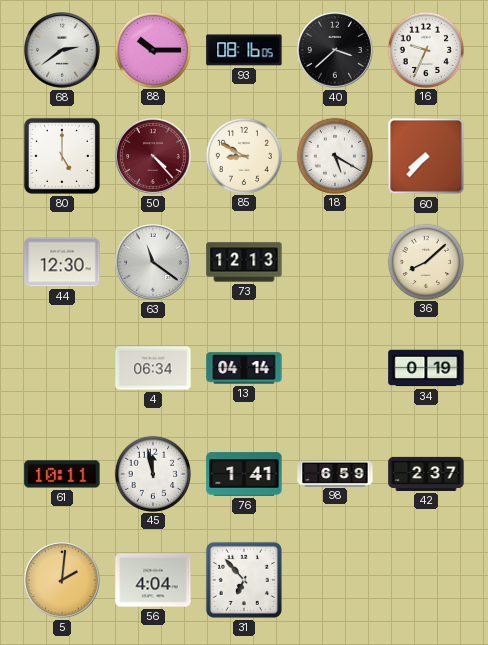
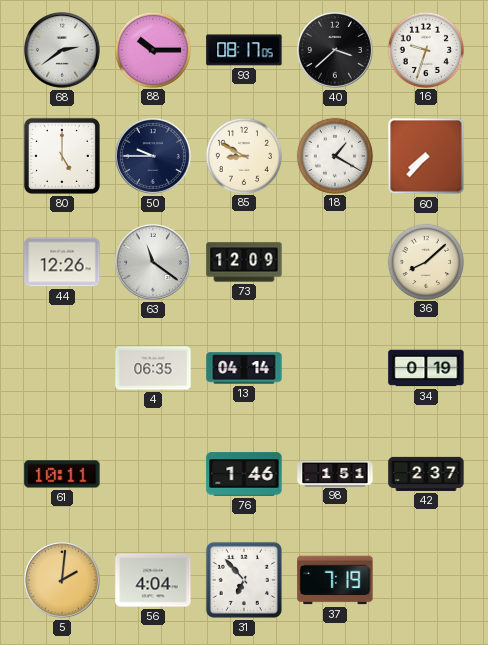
93: 08:16 -> 08:17 (244, 50)
16: 9:34 -> 9:33 (425, 49)
50: 4:23 -> 9:45 (154, 157)
50 dial: burgundy -> navy (154, 157)
18: 5:20 -> 1:20 (334, 155)
44: 12:30 -> 12:26 (62, 262)
73: 12:13 -> 12:09 (244, 262)
4: 06:34 -> 06:35 (153, 368)
45: 11:58 -> none (152, 473)
76: 1:41 -> 1:46 (244, 474)
98: 6:59 -> 1:51 (335, 473)
37: none -> 7:19 (335, 580)
